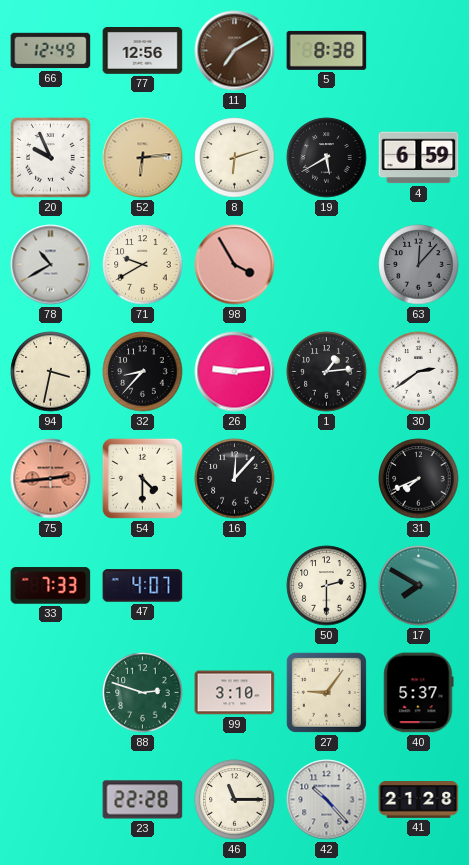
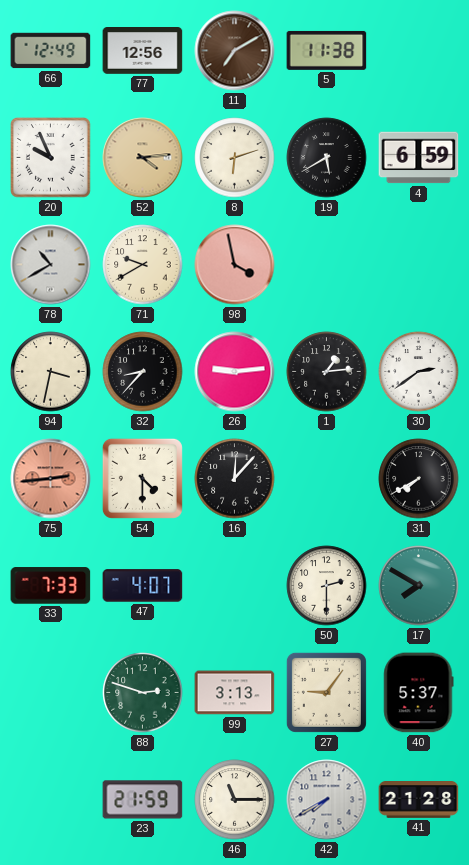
5: 8:38 -> 11:38 (327, 50)
52: 6:14 -> 4:14 (143, 158)
98: 3:55 -> 3:58 (235, 265)
63: 12:07 -> none (419, 265)
31: 7:41 -> 7:40 (419, 479)
99: 3:10 -> 3:13 (235, 693)
23: 22:28 -> 21:59 (143, 800)
42: 10:23 -> 7:40 (327, 800)
